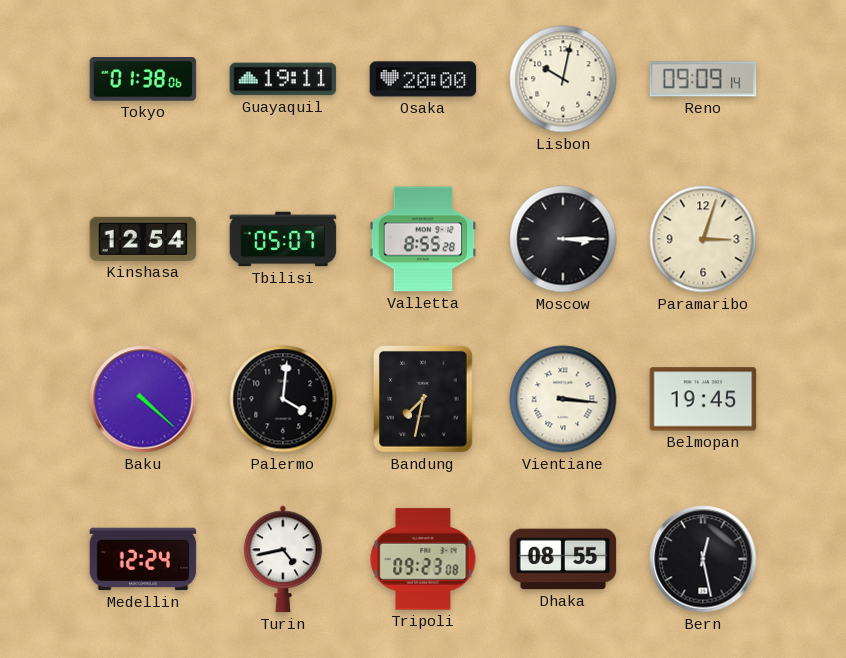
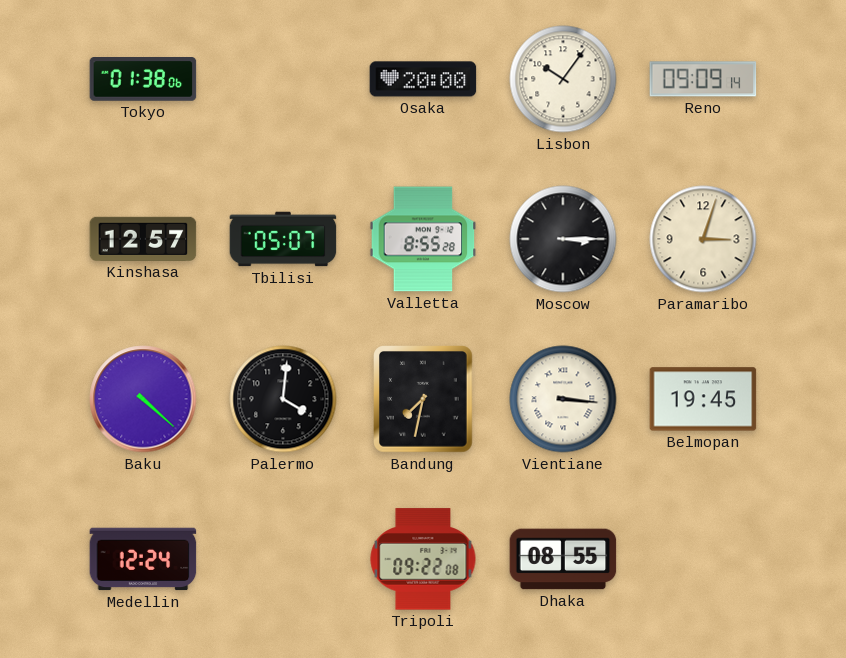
Guayaquil: 19:11 -> none (283, 79)
Lisbon: 10:02 -> 10:06 (563, 79)
Kinshasa: 12:54 -> 12:57 (143, 239)
Turin: 4:43 -> none (284, 559)
Tripoli: 09:23 -> 09:22 (423, 559)
Bern: 12:28 -> none (703, 559)
